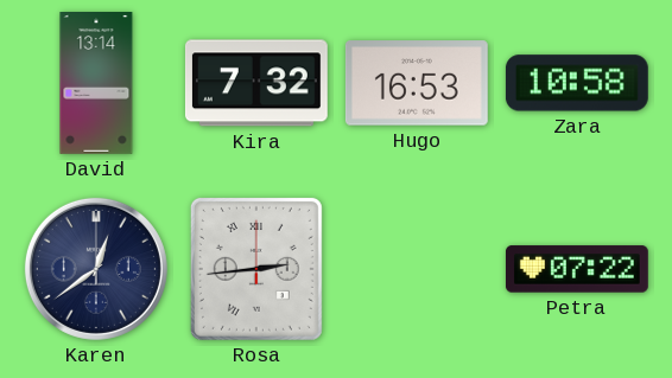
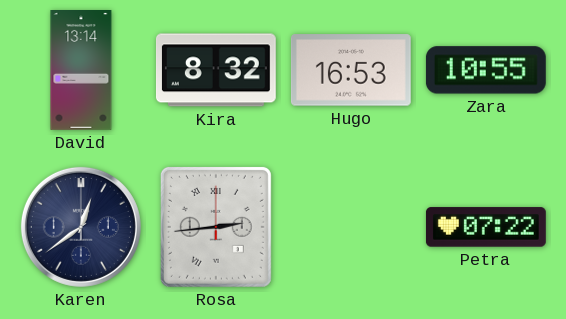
Kira: 7:32 -> 8:32 (216, 70)
Zara: 10:58 -> 10:55 (486, 70)
